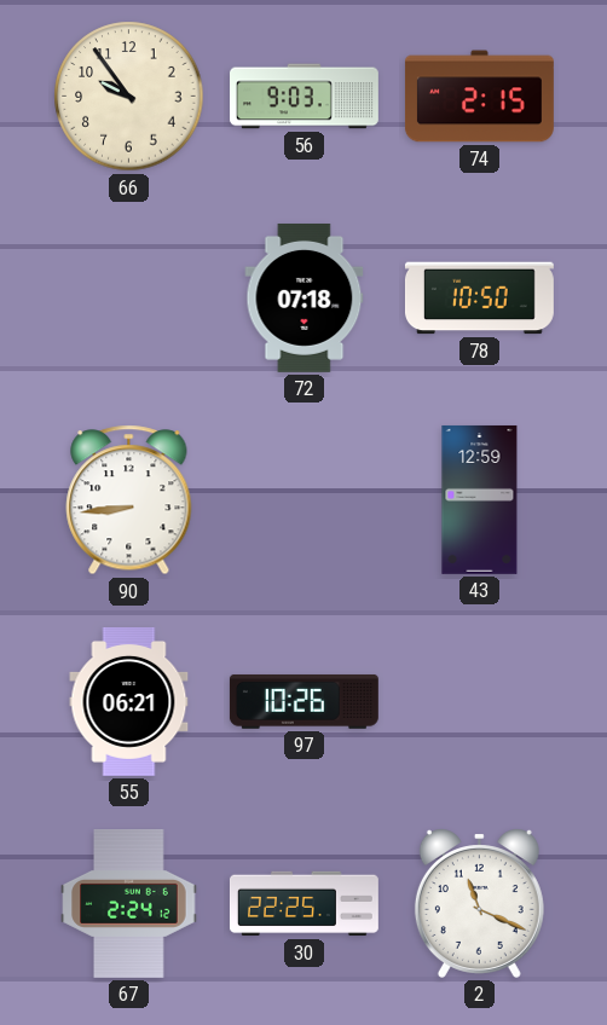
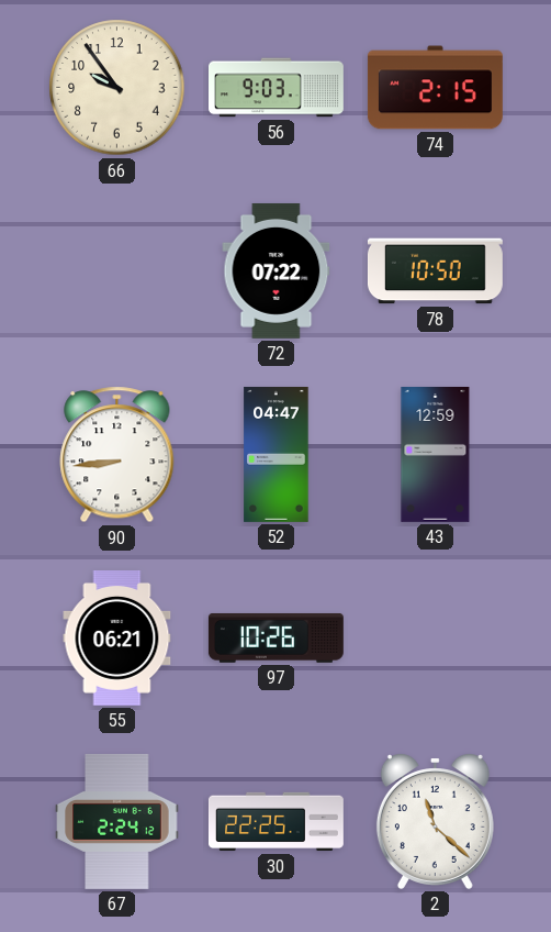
72: 07:18 -> 07:22 (277, 270)
52: none -> 04:47 (277, 454)
2: 11:19 -> 11:22 (435, 822)
